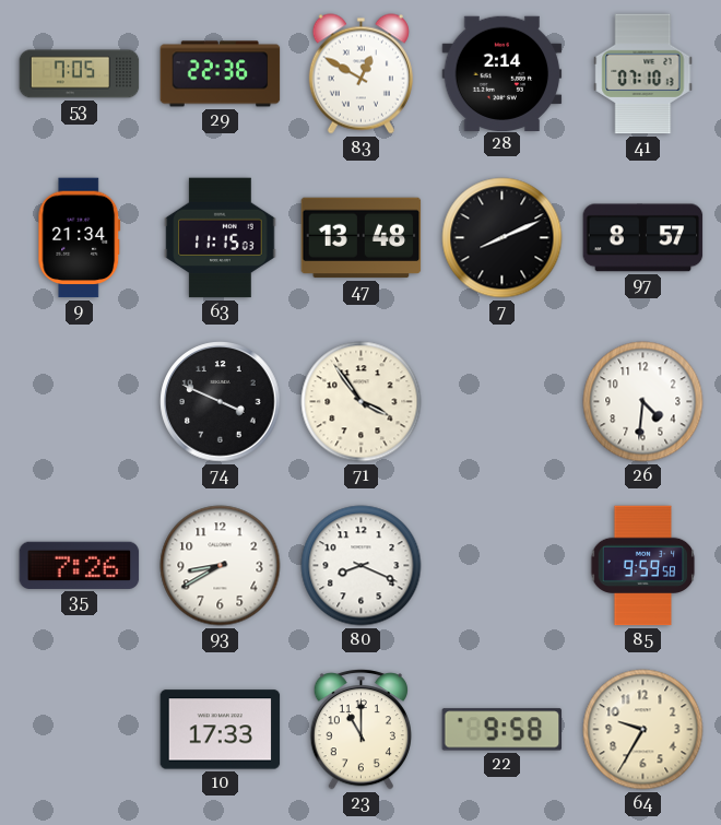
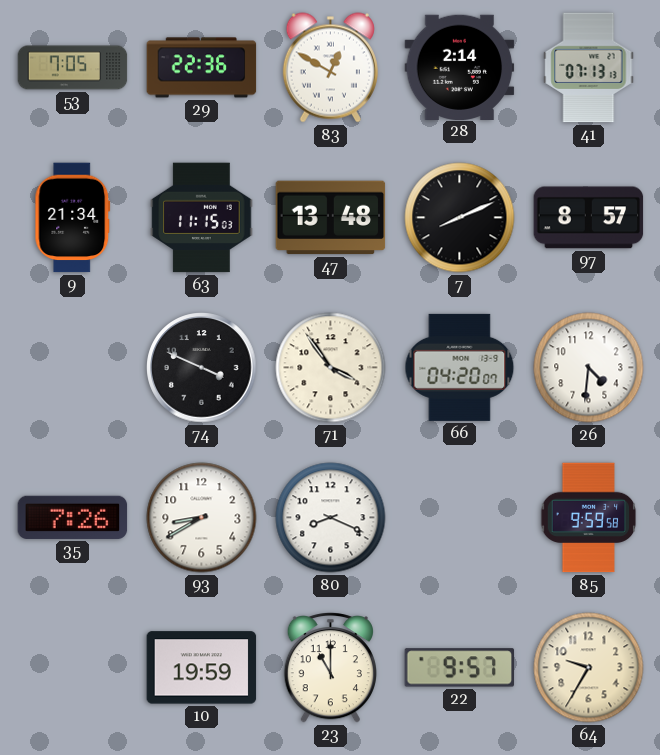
41: 07:10 -> 07:13 (589, 68)
66: none -> 04:20 (460, 367)
10: 17:33 -> 19:59 (202, 668)
22: 9:58 -> 9:57 (460, 668)
